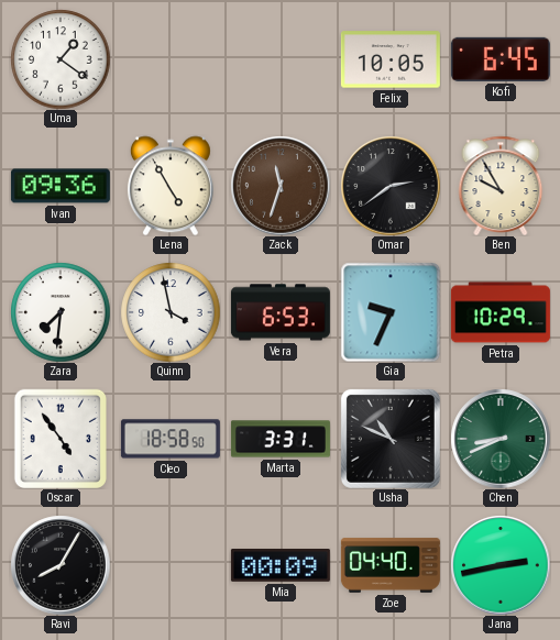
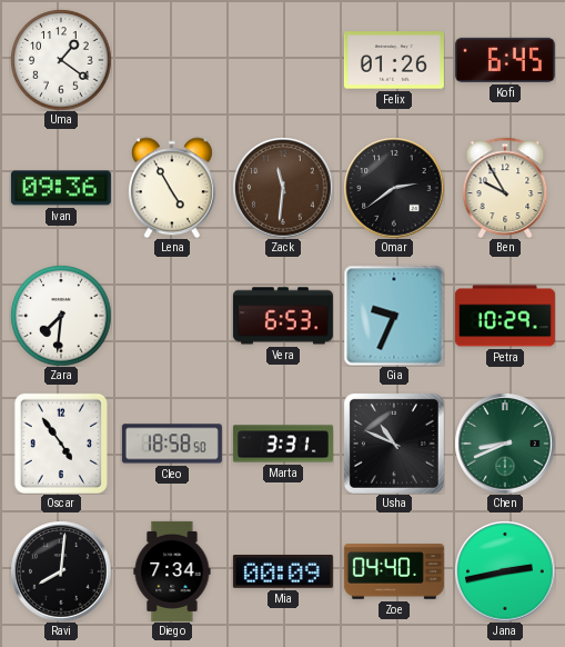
Felix: 10:05 -> 01:26 (394, 60)
Zack: 11:33 -> 11:31 (283, 188)
Quinn: 3:58 -> none (171, 312)
Ravi: 8:05 -> 8:01 (61, 571)
Diego: none -> 7:34 (172, 571)
